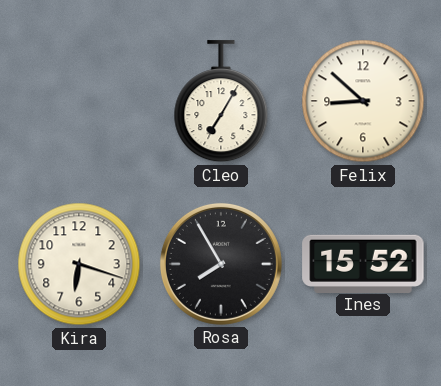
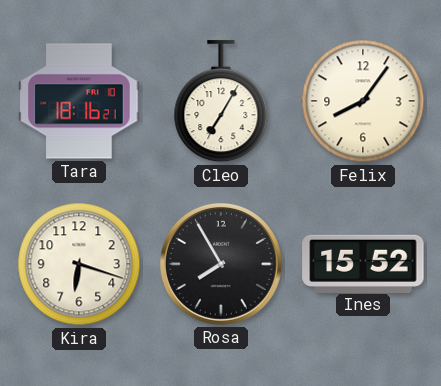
Tara: none -> 18:16 (79, 101)
Felix: 8:52 -> 8:06 (363, 101)
